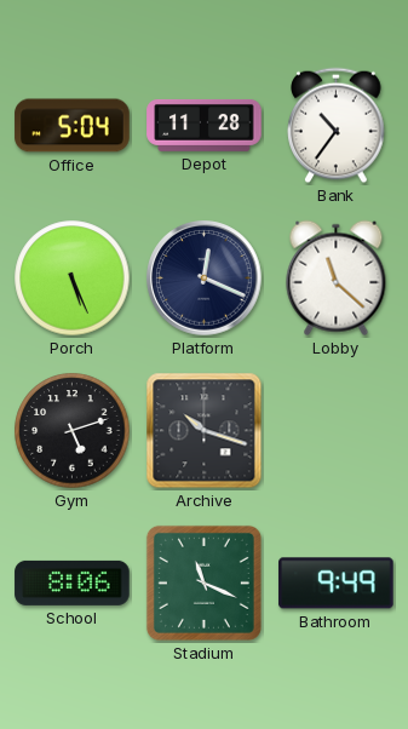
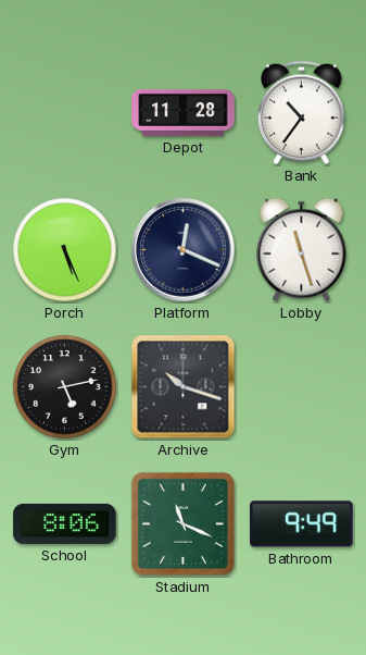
Office: 5:04 -> none (73, 126)
Lobby: 11:22 -> 11:27 (302, 250)
Gym: 5:12 -> 5:13 (65, 387)
